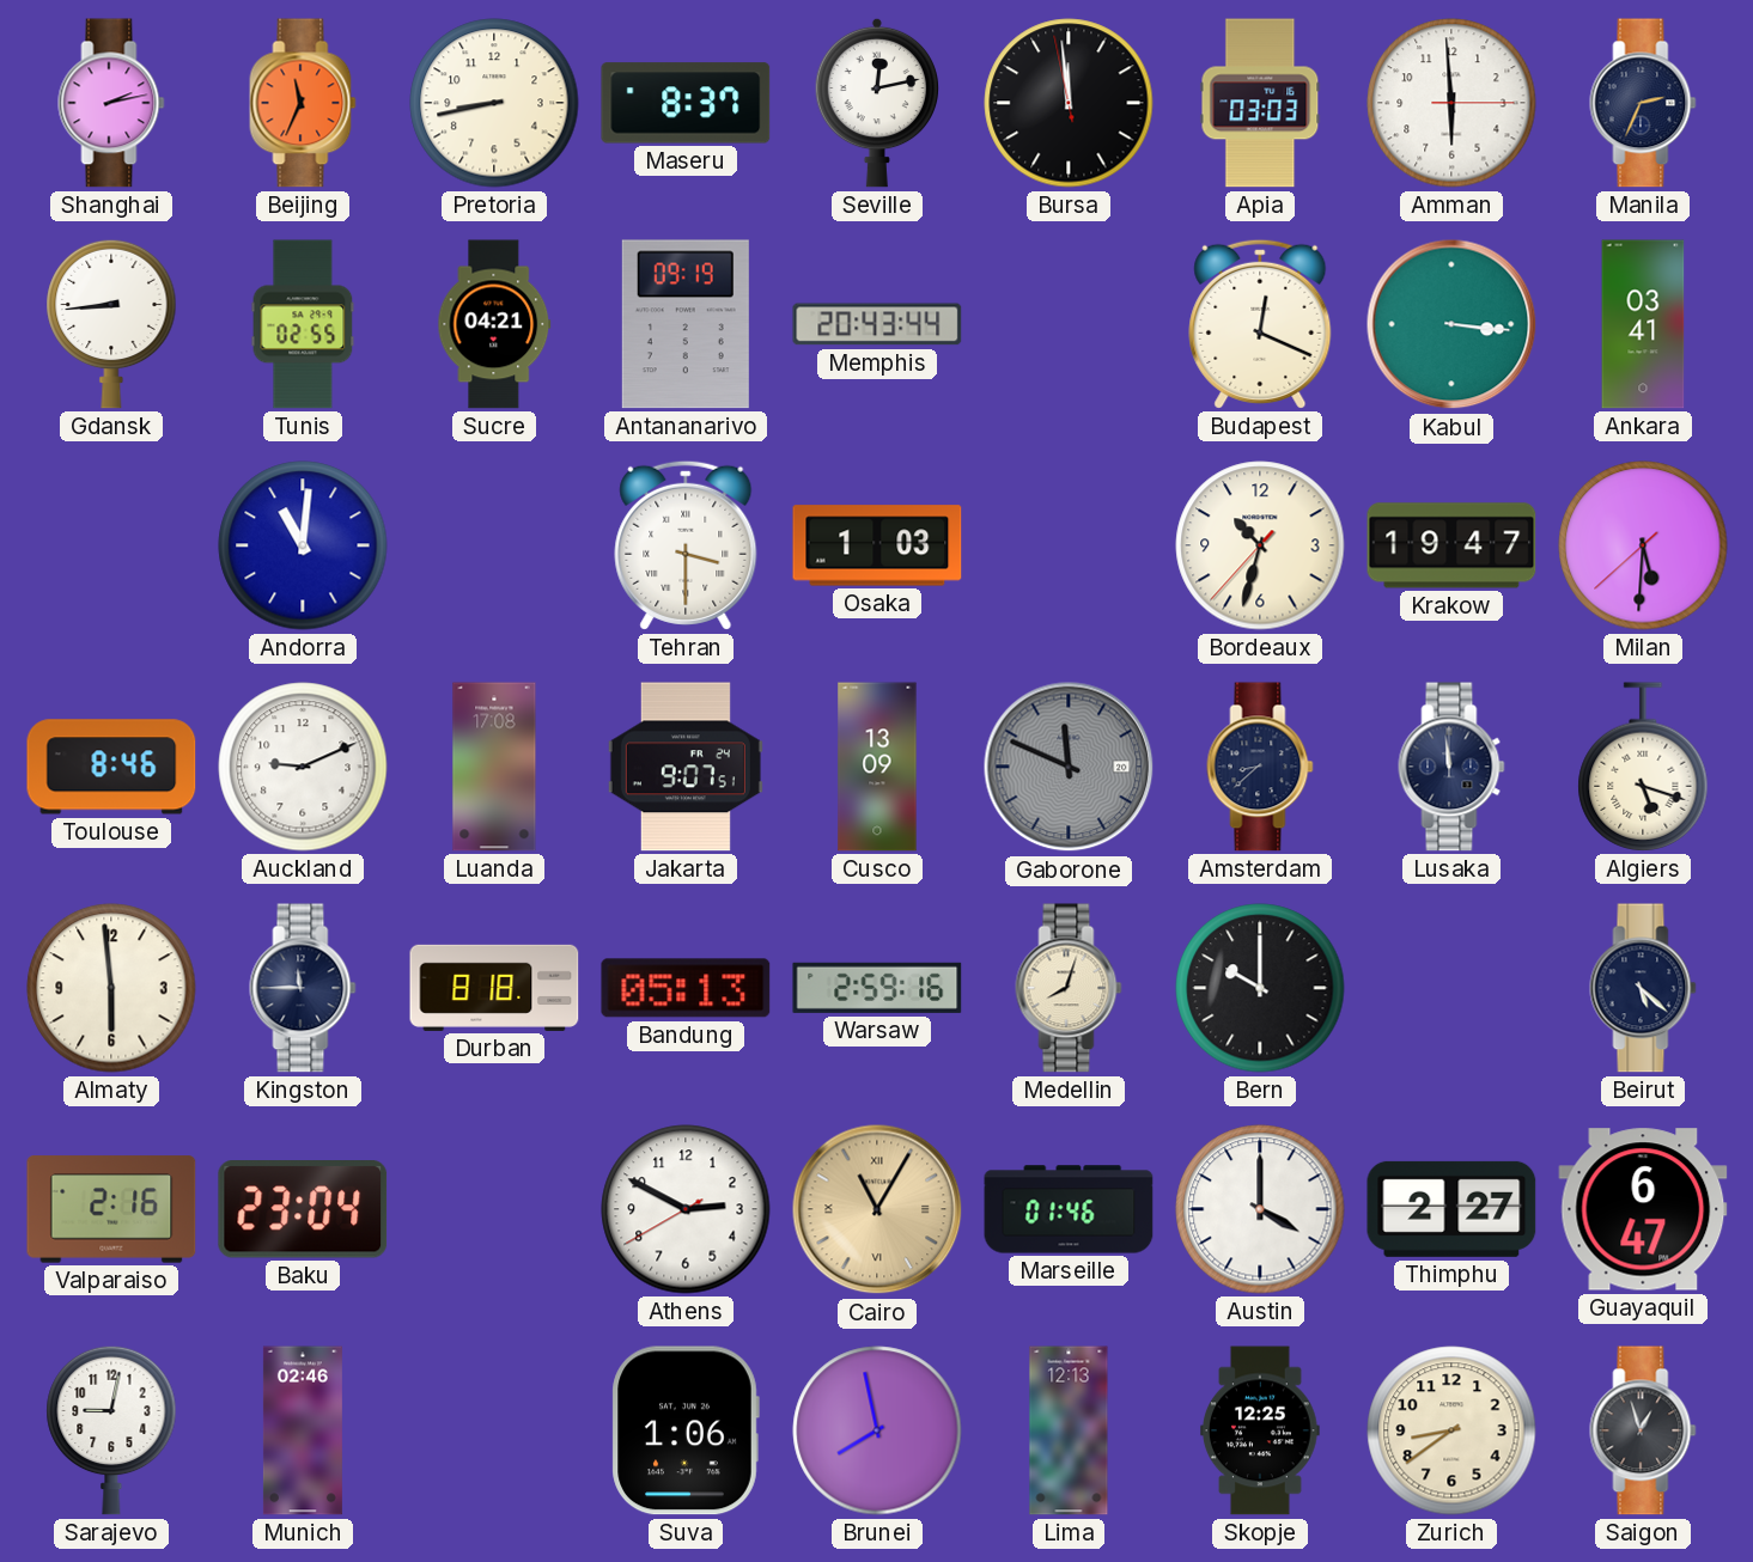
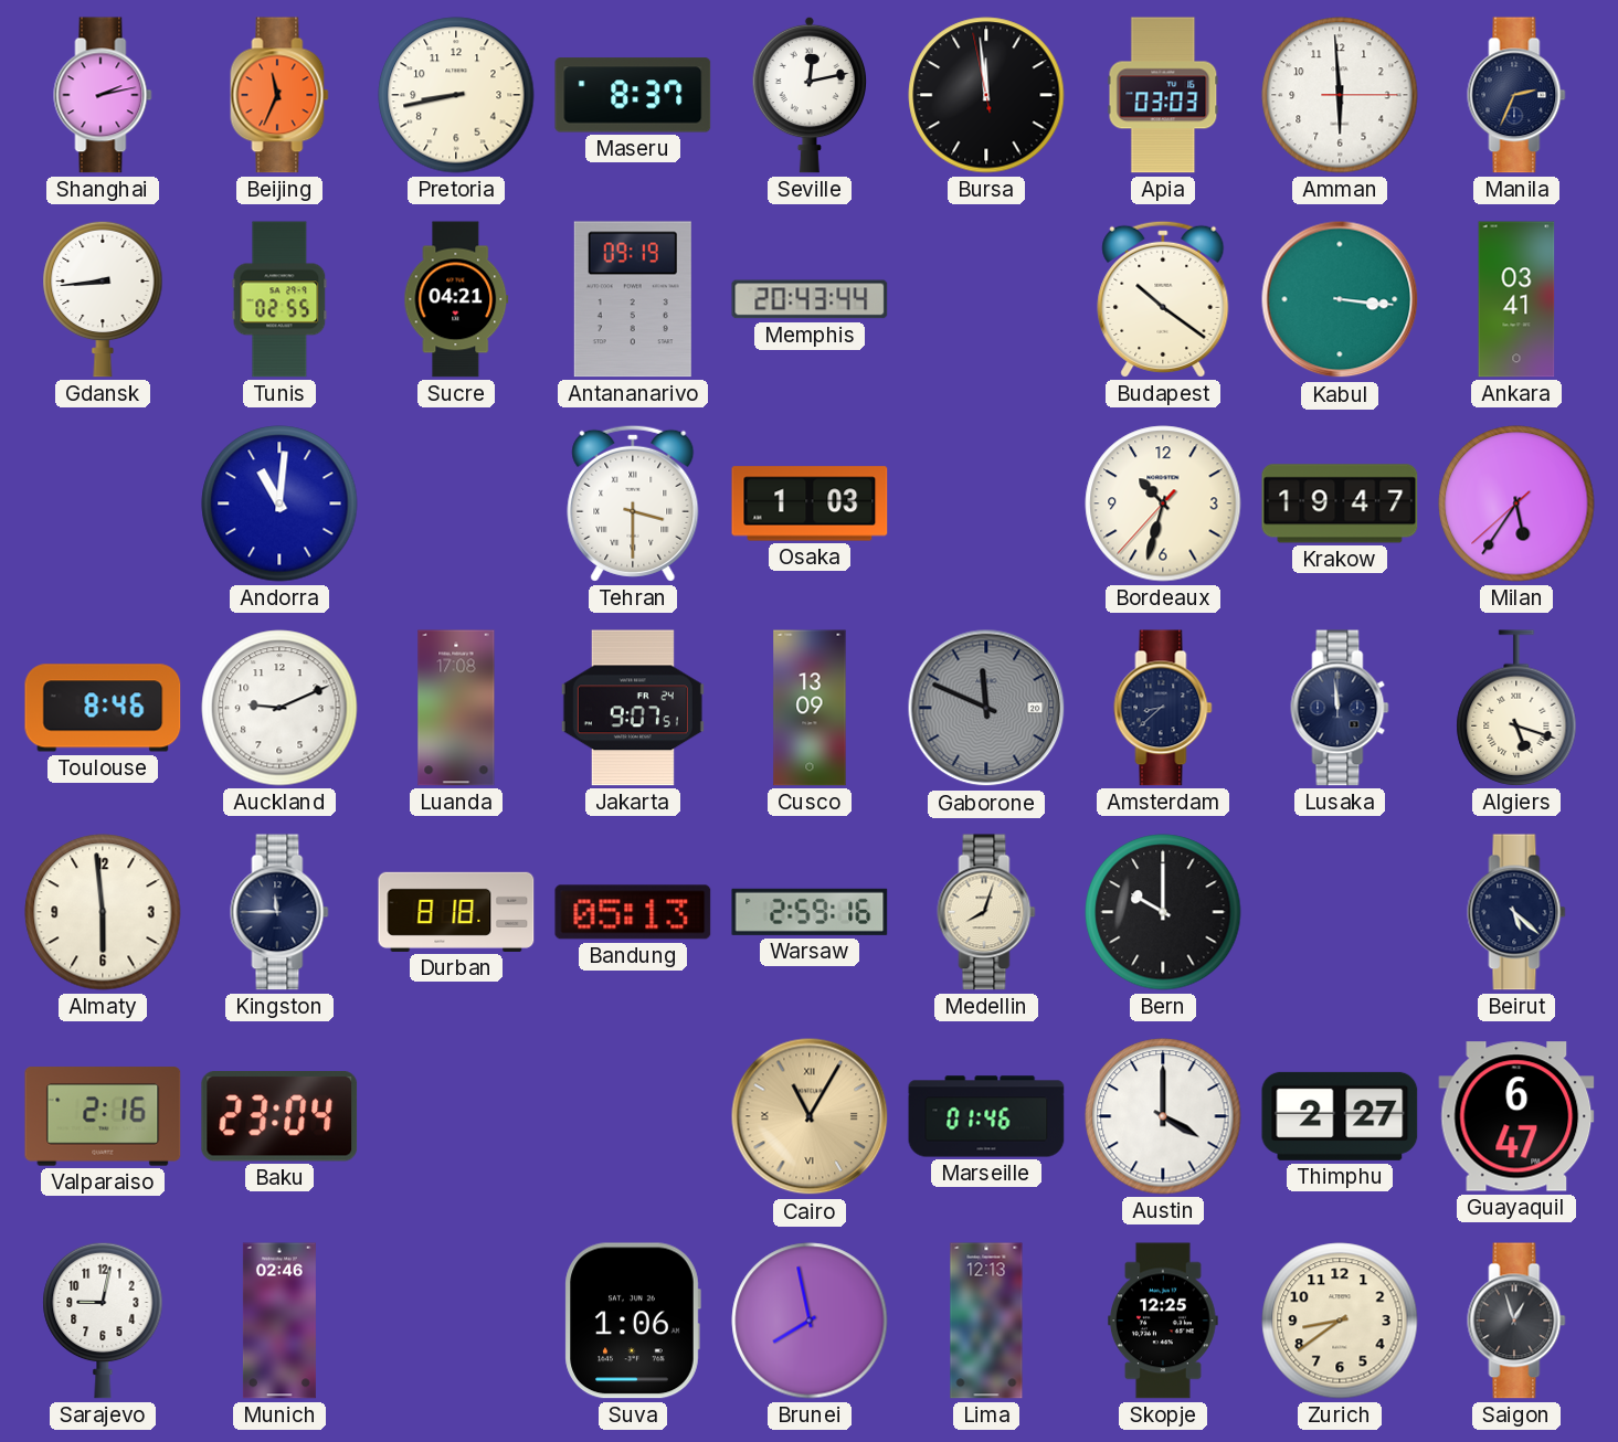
Budapest: 12:19 -> 10:21 (1163, 299)
Milan: 5:30 -> 5:35 (1516, 503)
Athens: 2:49 -> none (686, 1209)
